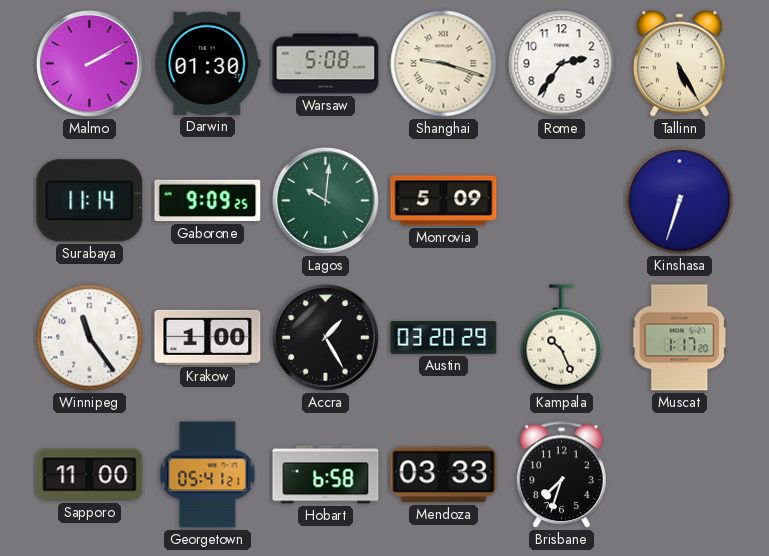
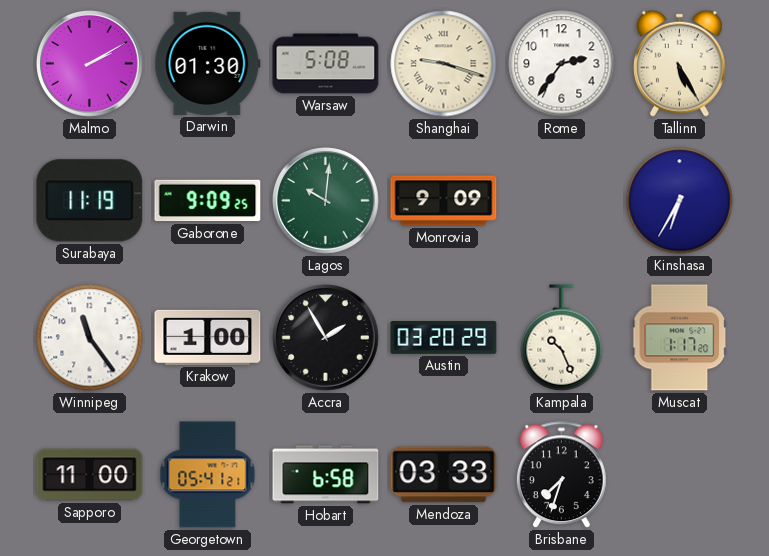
Surabaya: 11:14 -> 11:19 (90, 201)
Monrovia: 5:09 -> 9:09 (444, 201)
Kinshasa: 6:33 -> 6:35 (680, 201)
Accra: 1:25 -> 1:55 (326, 338)
